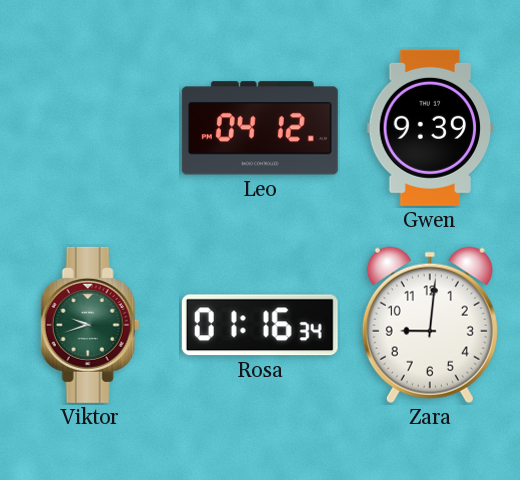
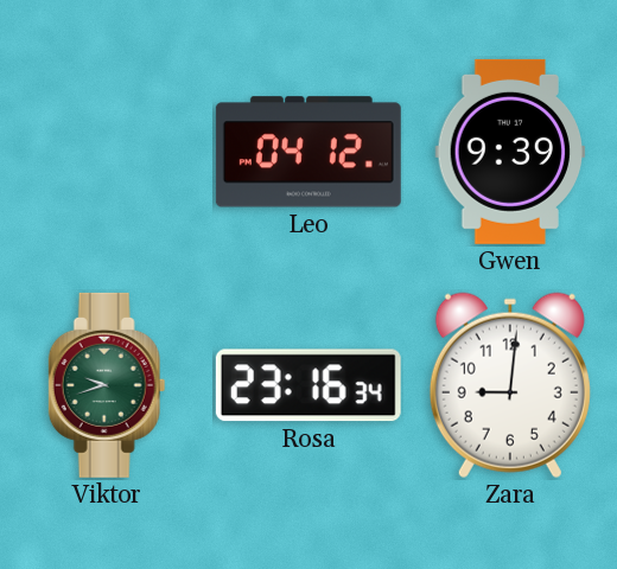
Rosa: 01:16 -> 23:16 (308, 385)
